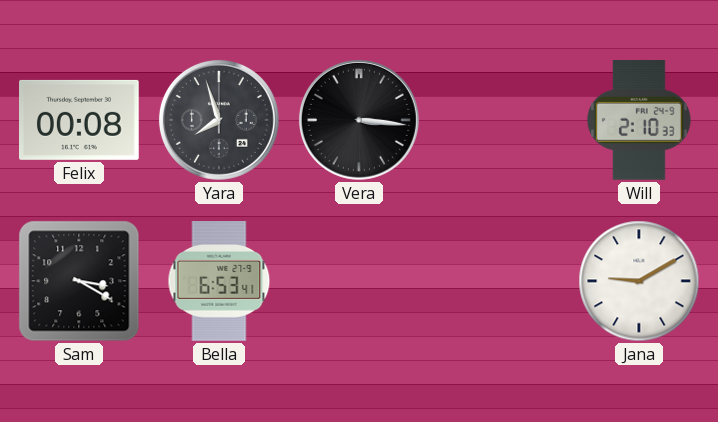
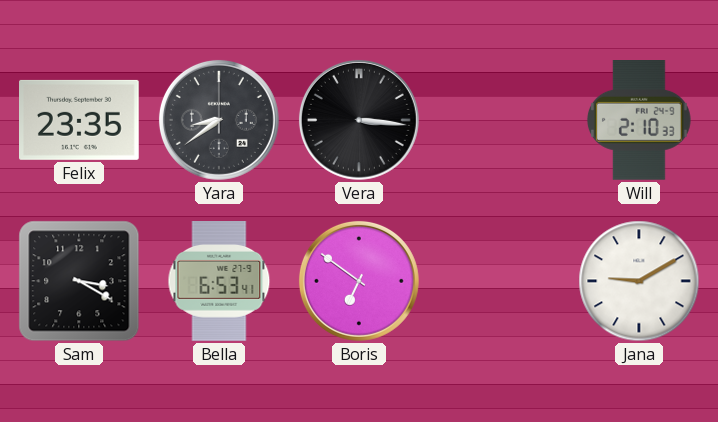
Felix: 00:08 -> 23:35 (80, 120)
Yara: 7:57 -> 8:39 (219, 120)
Boris: none -> 6:51 (359, 281)
